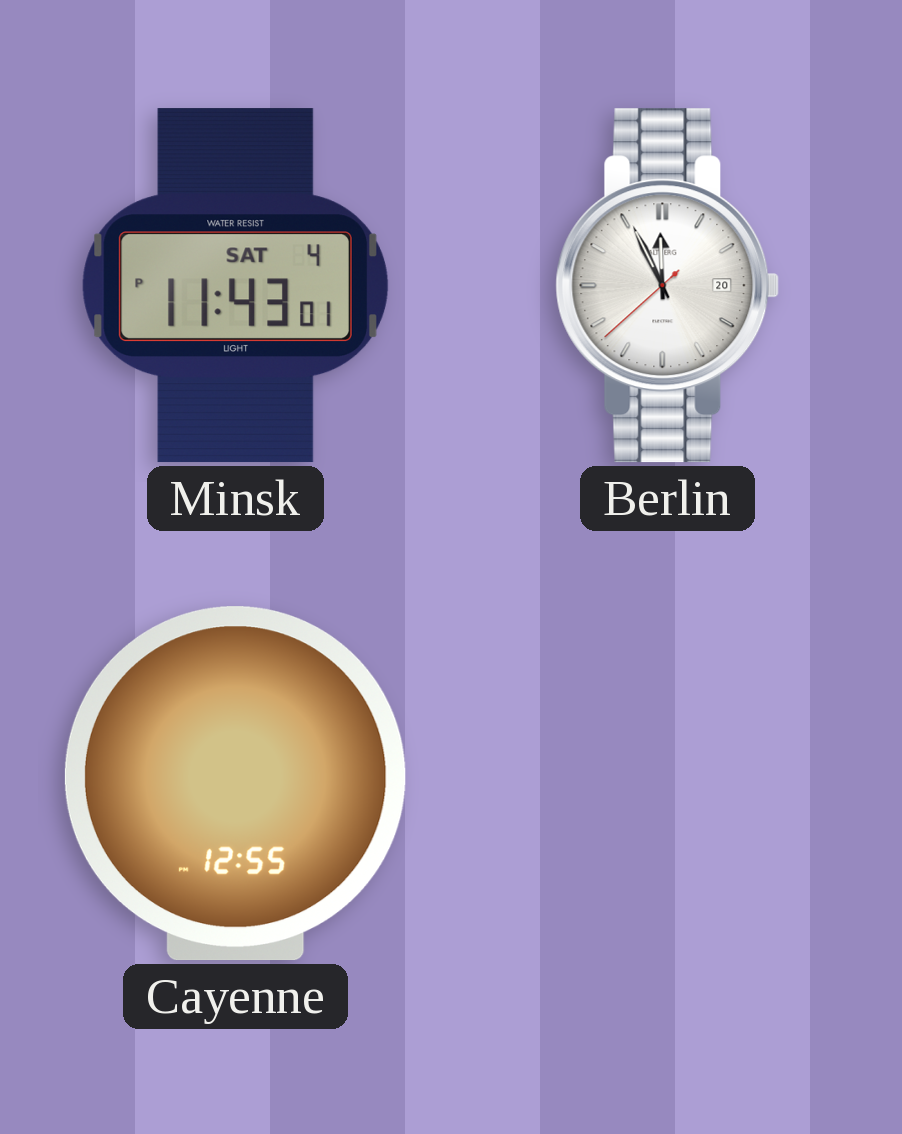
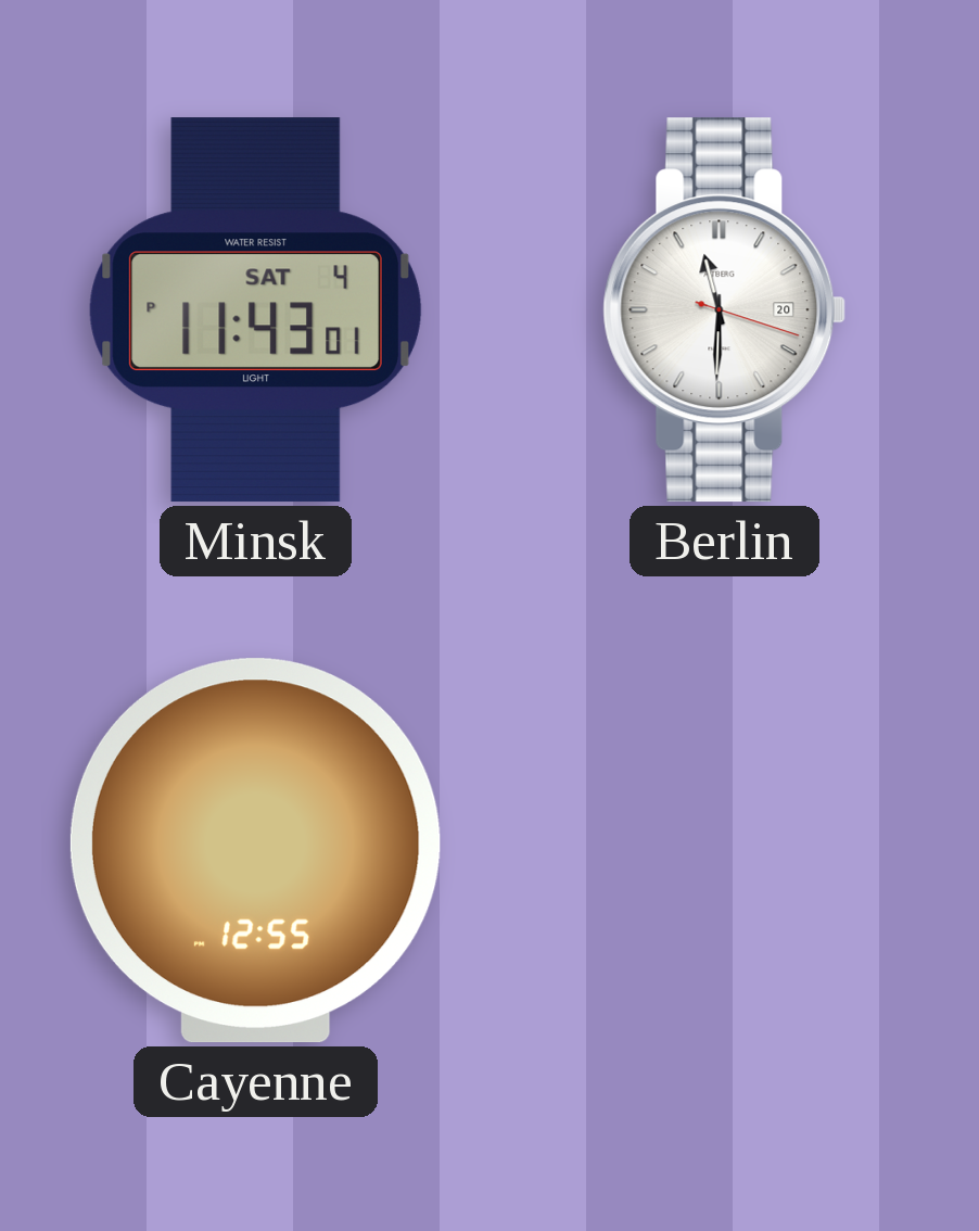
Berlin: 11:55 -> 11:30 (725, 310)
